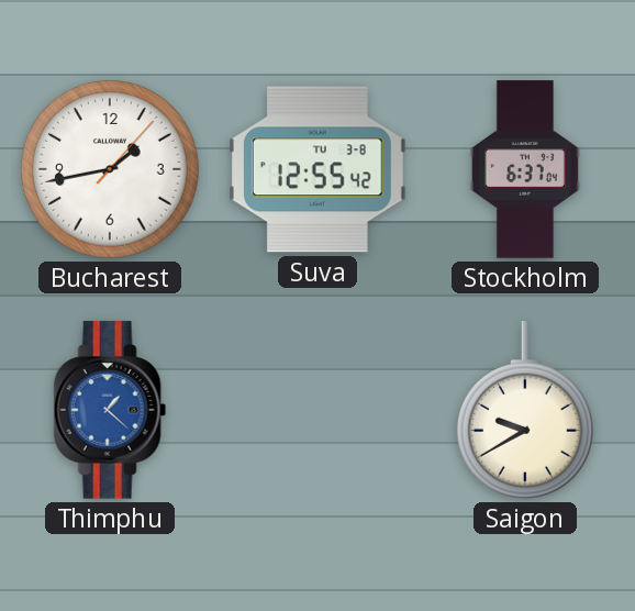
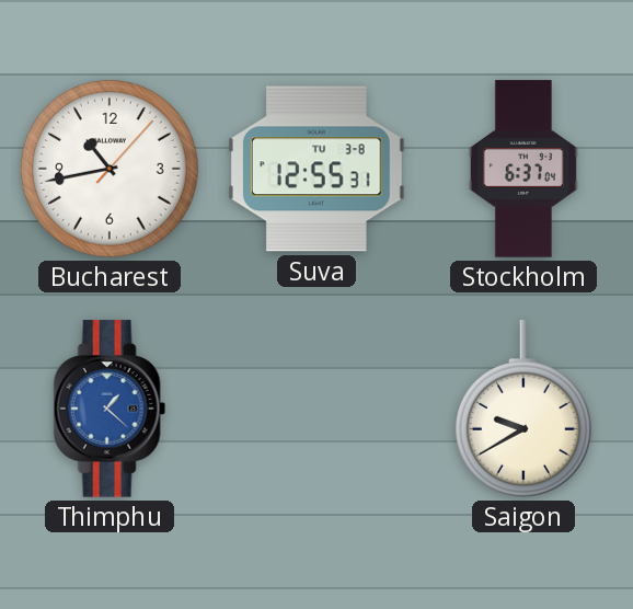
Bucharest: 1:43 -> 10:43 (110, 169)
Suva: 12:55:42 -> 12:55:31 (318, 169)
